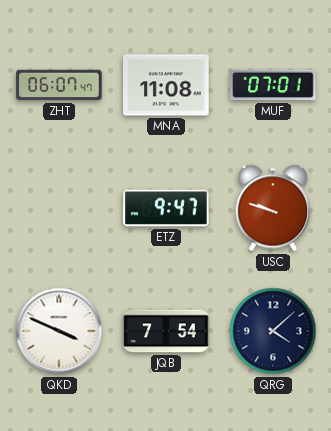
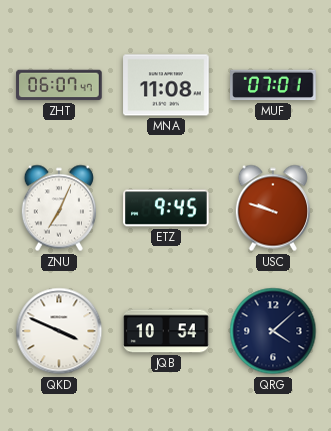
ZNU: none -> 7:04 (59, 208)
ETZ: 9:47 -> 9:45 (166, 208)
JQB: 7:54 -> 10:54 (166, 331)
